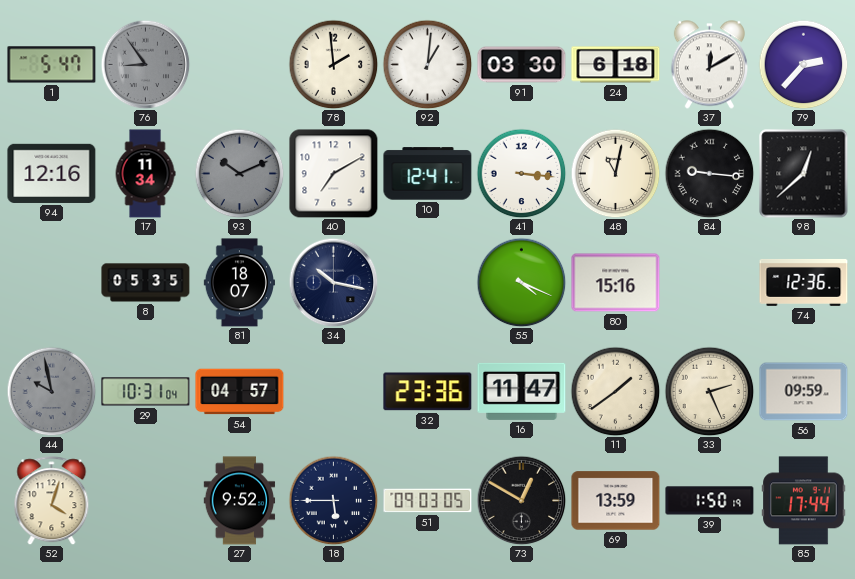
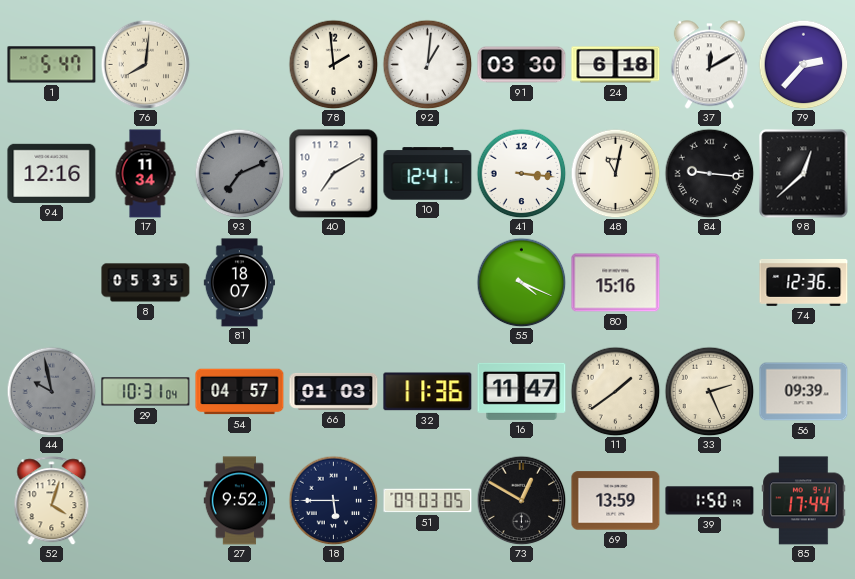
76: 8:54 -> 8:01 (145, 64)
76 dial: grey -> cream (145, 64)
93: 10:11 -> 7:11 (239, 173)
34: 10:17 -> none (333, 282)
66: none -> 01:03 (334, 391)
32: 23:36 -> 11:36 (428, 392)
56: 09:59 -> 09:39 (804, 392)
